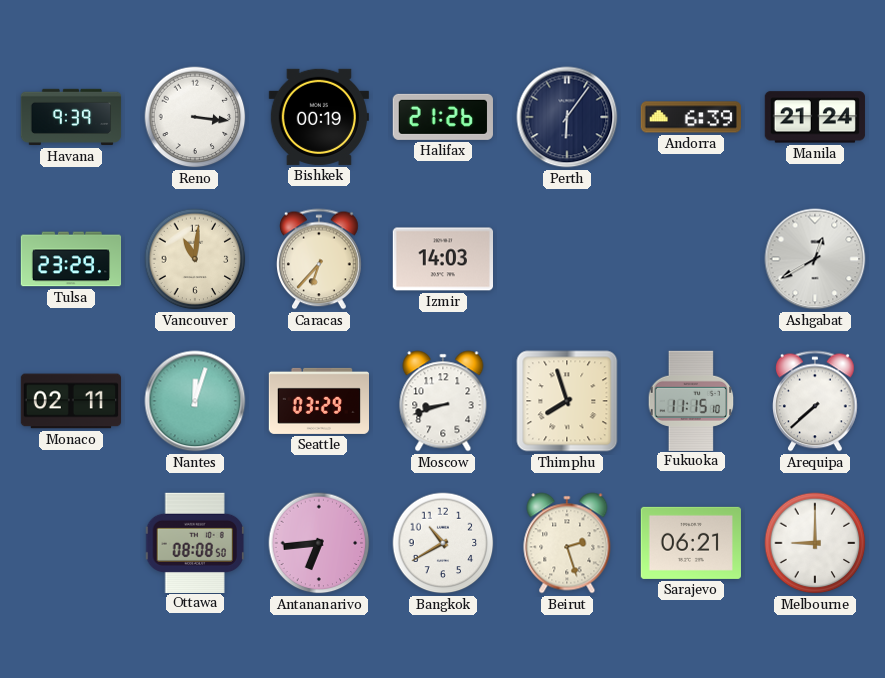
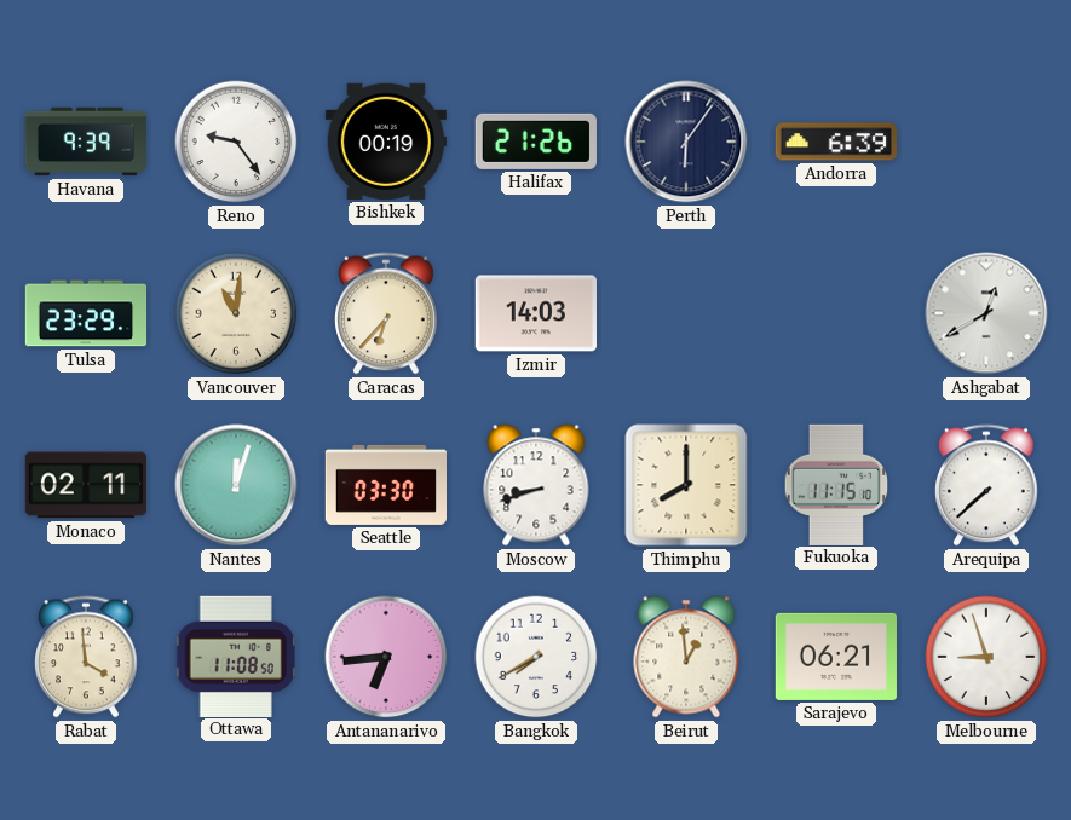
Reno: 3:16 -> 9:24 (236, 142)
Manila: 21:24 -> none (814, 117)
Seattle: 03:29 -> 03:30 (386, 485)
Thimphu: 7:57 -> 8:00 (686, 485)
Rabat: none -> 3:59 (87, 657)
Ottawa: 08:08 -> 11:08 (235, 656)
Bangkok: 10:40 -> 7:40 (536, 657)
Beirut: 2:27 -> 12:59 (686, 657)
Melbourne: 9:00 -> 8:57 (986, 657)
